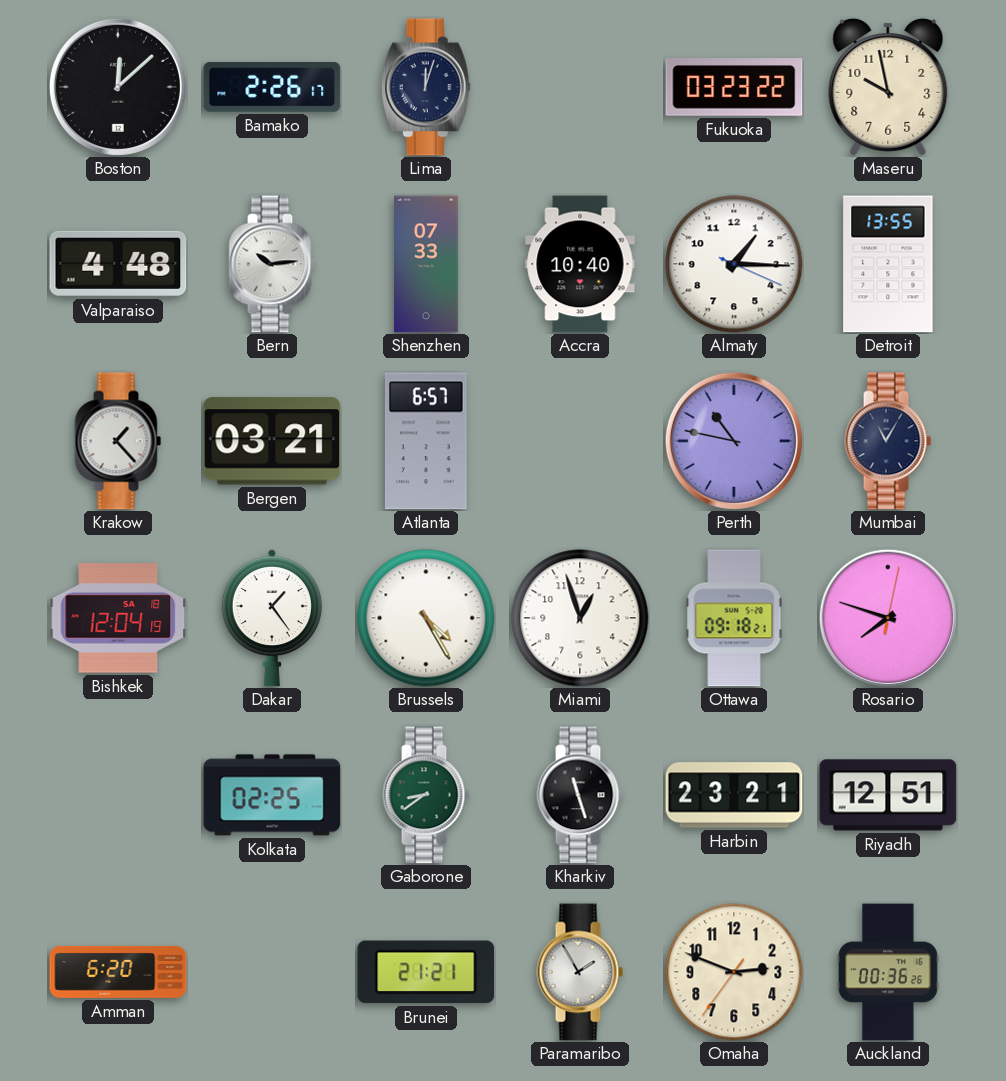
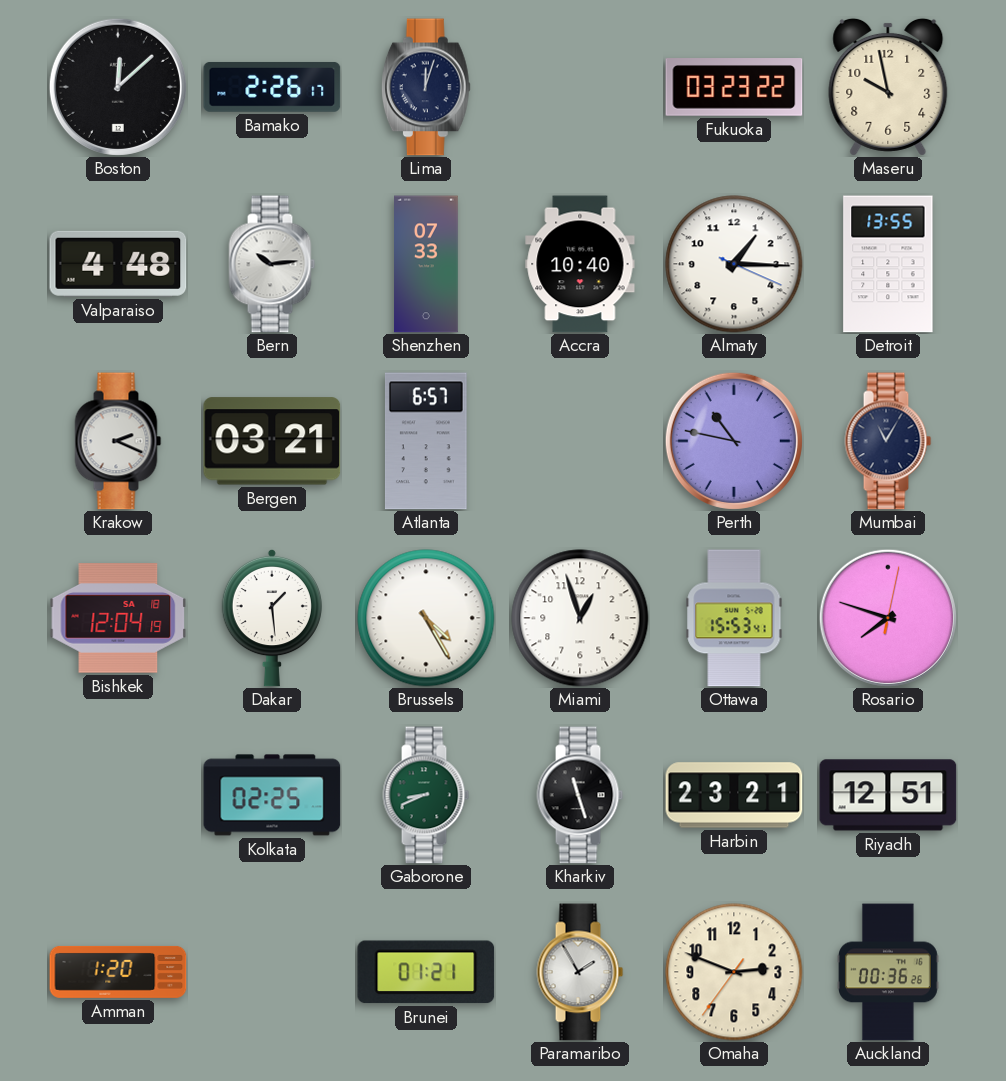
Krakow: 1:23 -> 2:19 (118, 441)
Dakar: 1:24 -> 1:29 (272, 618)
Ottawa: 09:18 -> 15:53 (734, 618)
Gaborone: 8:39 -> 8:41 (426, 795)
Amman: 6:20 -> 1:20 (118, 972)
Brunei: 21:21 -> 01:21 (426, 972)
